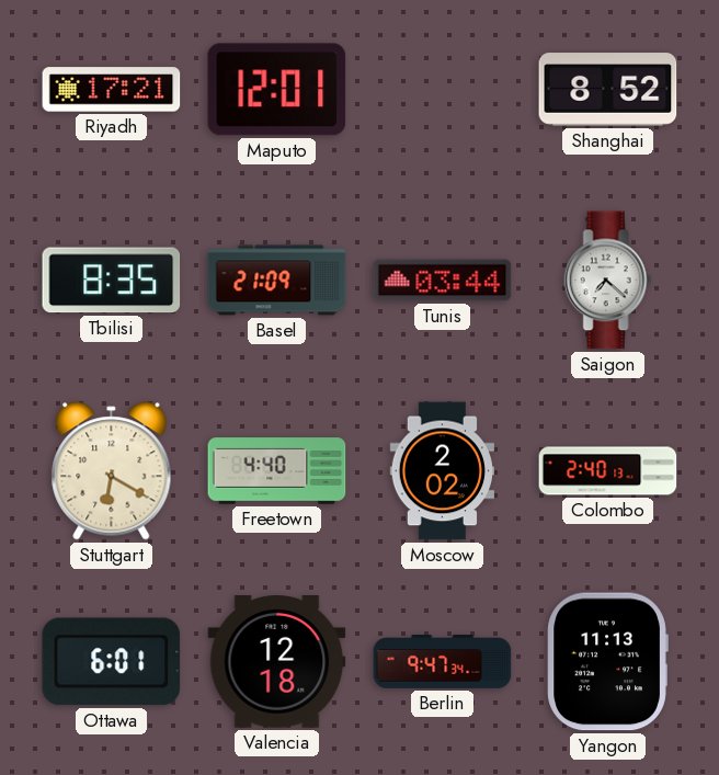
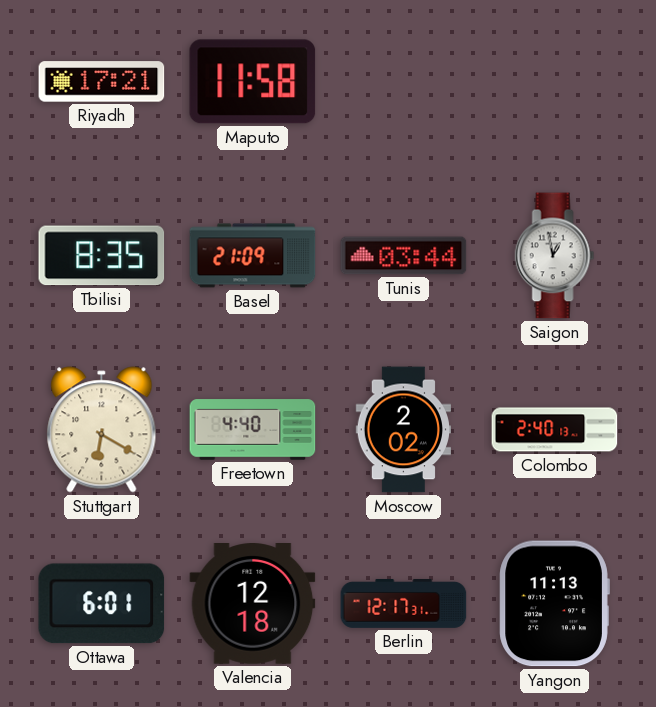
Maputo: 12:01 -> 11:58 (253, 82)
Shanghai: 8:52 -> none (608, 90)
Saigon: 7:22 -> 12:58 (555, 256)
Berlin: 9:47 -> 12:17 (404, 603)
